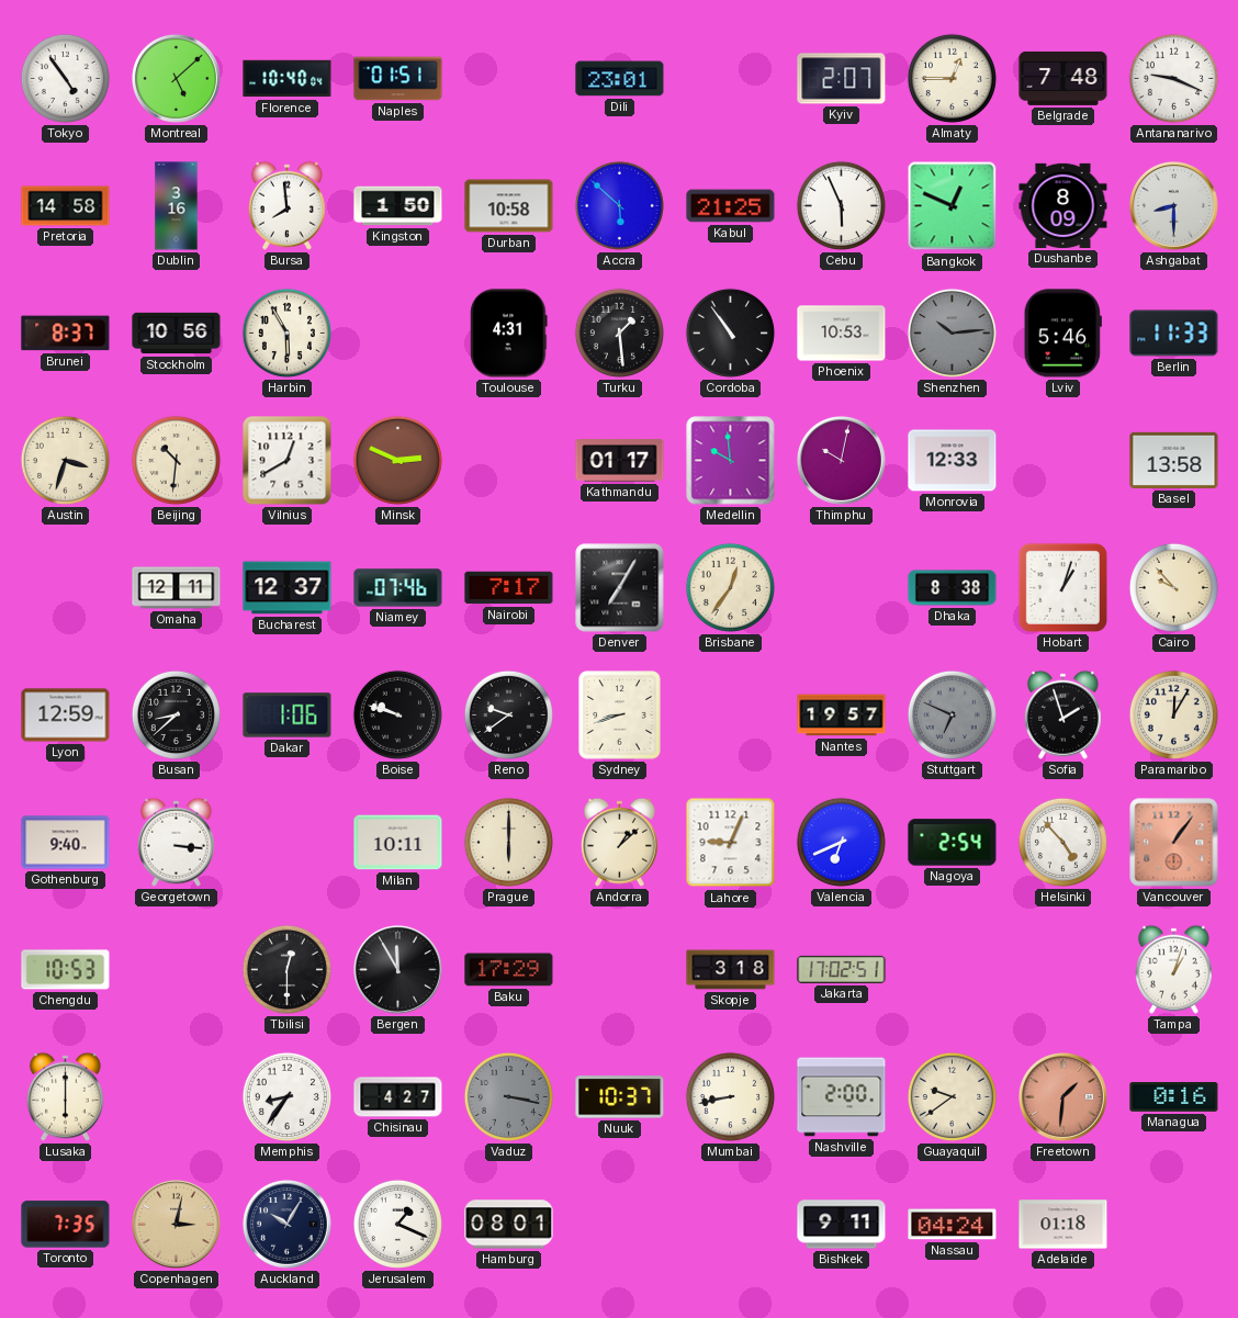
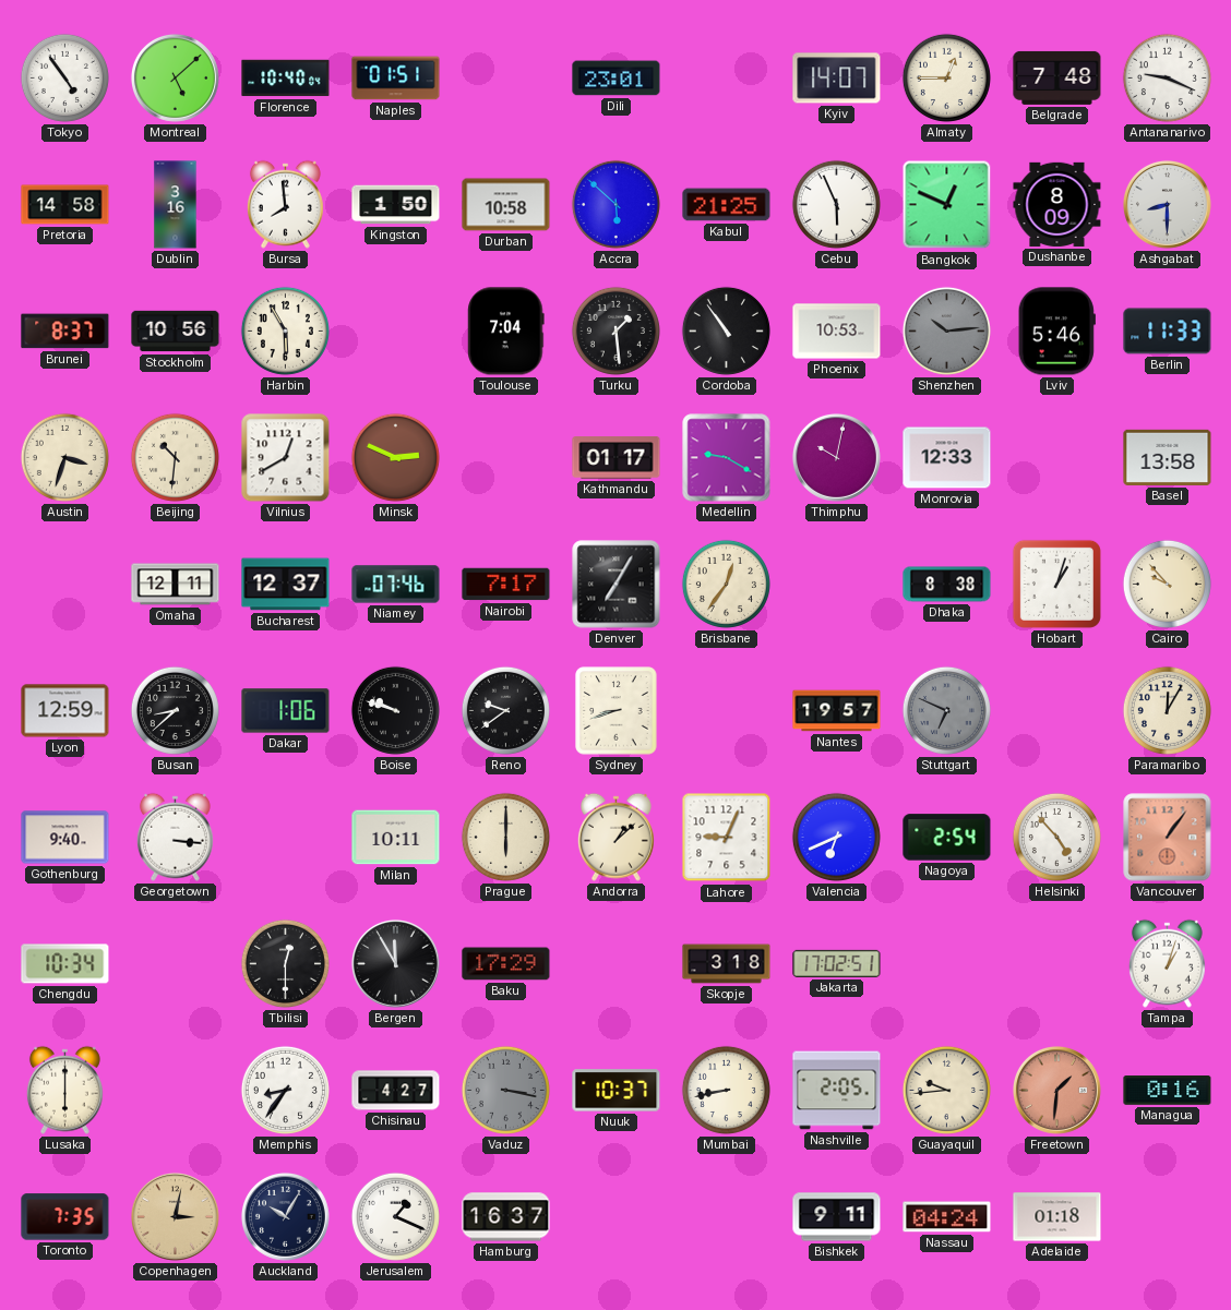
Kyiv: 2:07 -> 14:07 (837, 79)
Toulouse: 4:31 -> 7:04 (506, 332)
Medellin: 9:59 -> 9:20 (727, 458)
Sofia: 1:57 -> none (1062, 714)
Chengdu: 10:53 -> 10:34 (65, 964)
Nashville: 2:00 -> 2:05 (837, 1091)
Guayaquil: 9:39 -> 9:44 (946, 1090)
Hamburg: 08:01 -> 16:37 (506, 1217)
